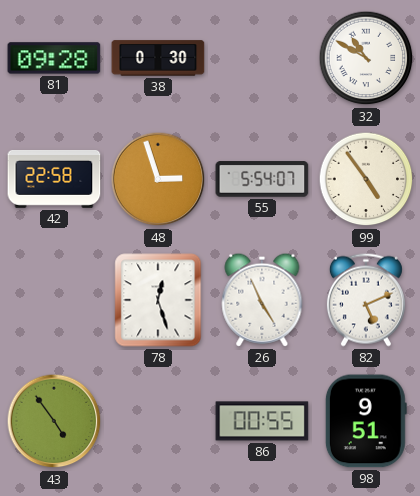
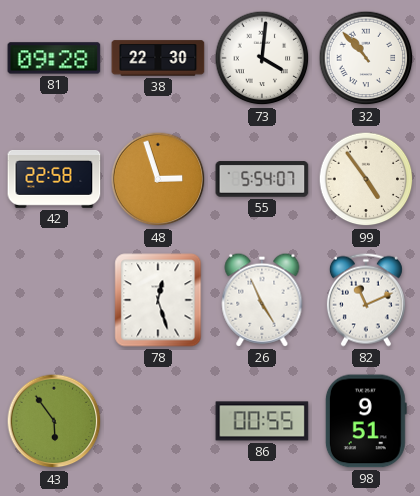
38: 0:30 -> 22:30 (158, 58)
73: none -> 4:01 (262, 58)
32: 10:50 -> 10:53 (366, 58)
82: 5:11 -> 11:11 (366, 300)
43: 4:54 -> 5:54 (54, 421)
